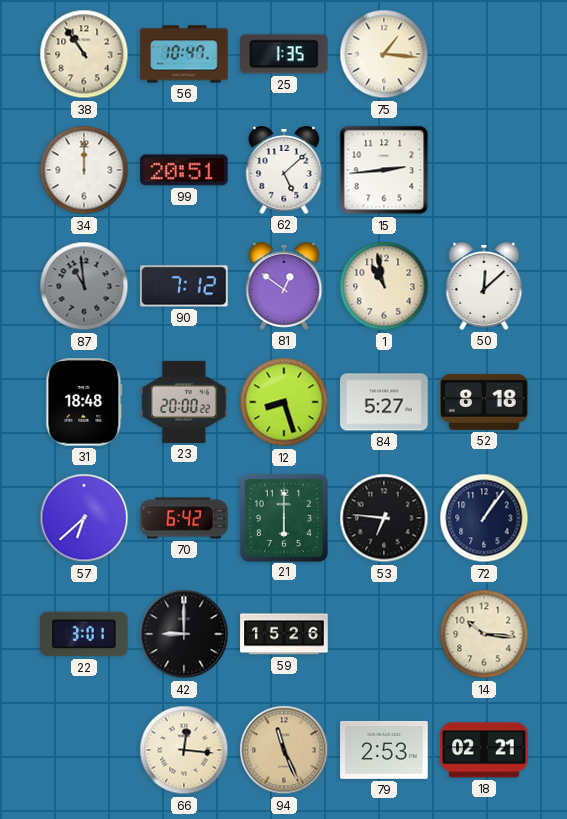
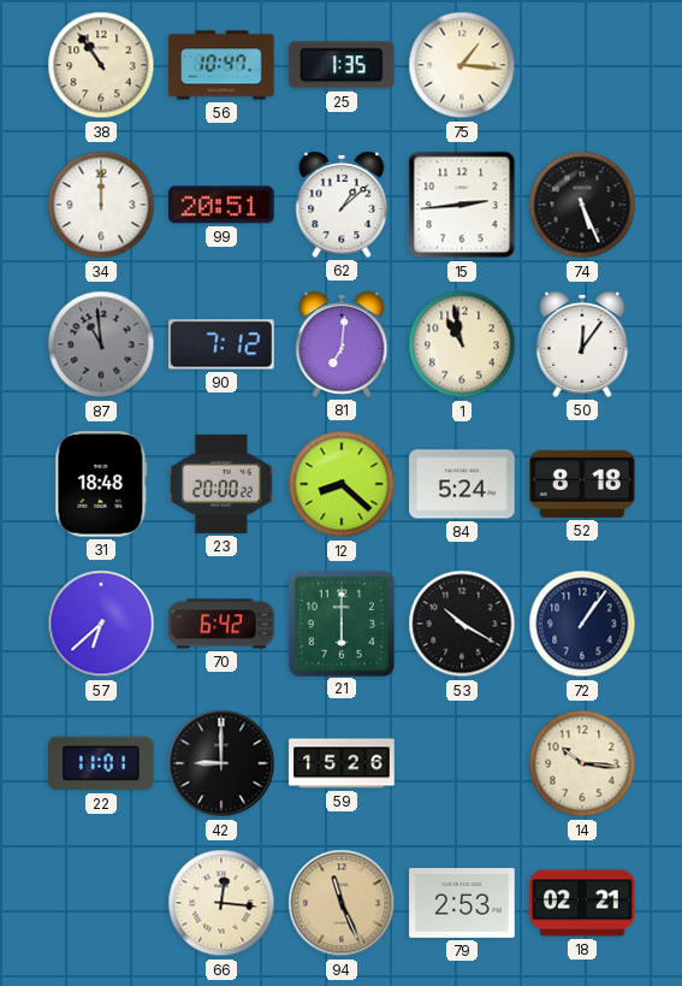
62: 5:08 -> 1:08 (342, 206)
74: none -> 5:26 (582, 205)
81: 12:51 -> 7:01 (342, 346)
50: 12:08 -> 12:06 (582, 346)
12: 8:27 -> 8:22 (342, 484)
84: 5:27 -> 5:24 (462, 484)
53: 6:46 -> 10:20 (462, 624)
22: 3:01 -> 11:01 (101, 763)
